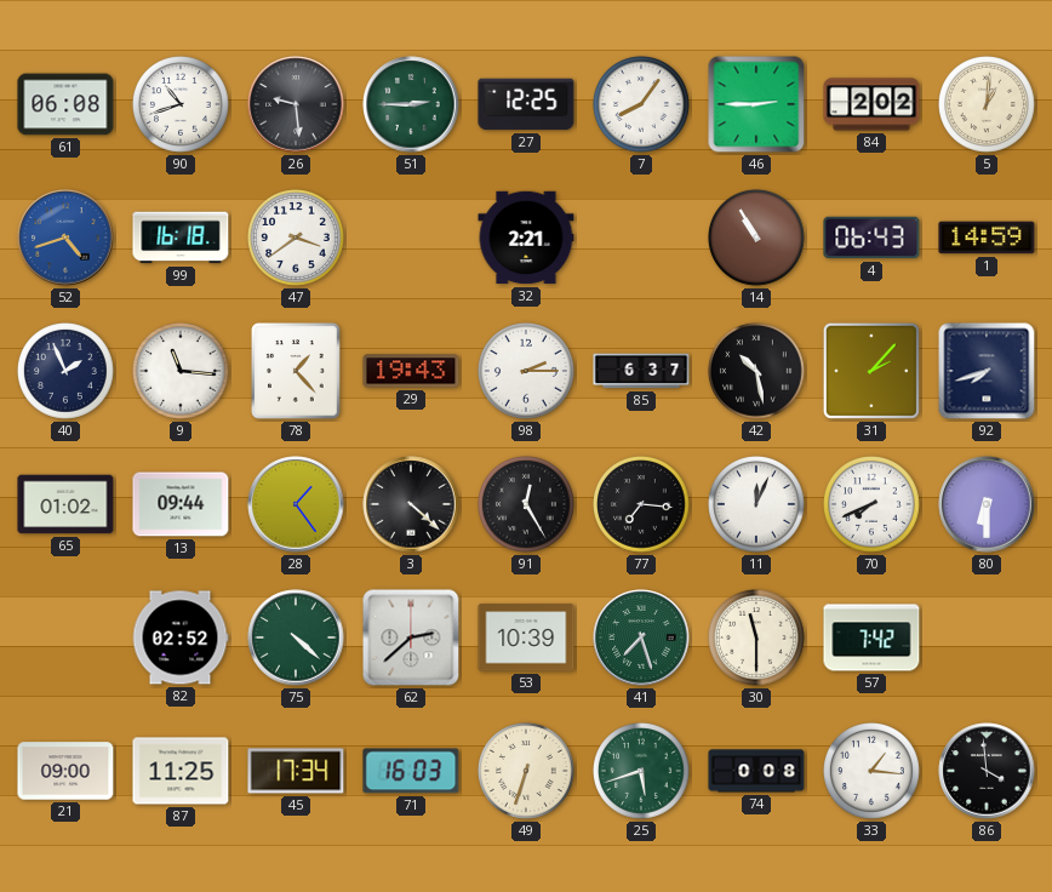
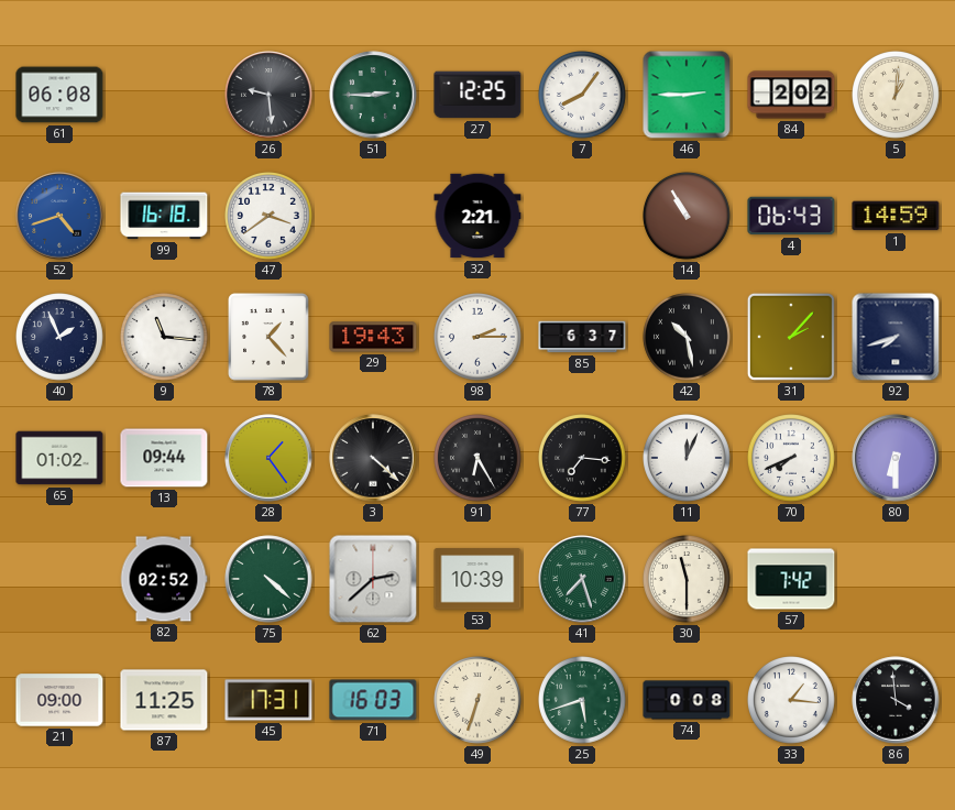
90: 10:42 -> none (182, 105)
91: 12:25 -> 6:25 (479, 459)
45: 17:34 -> 17:31 (268, 700)
